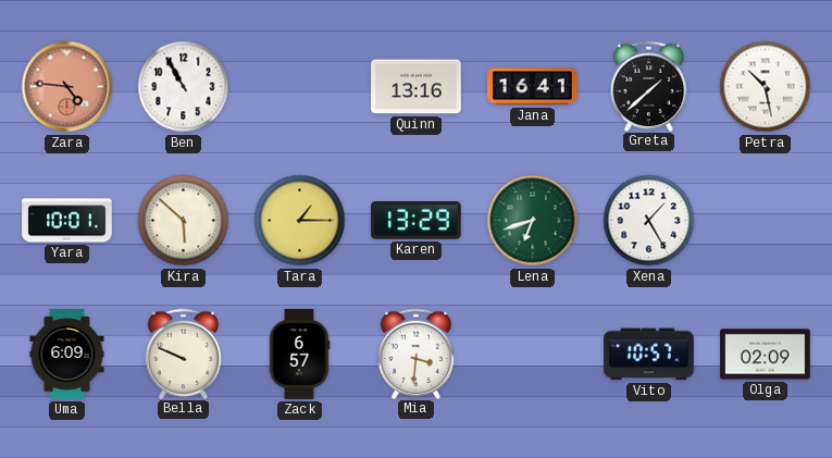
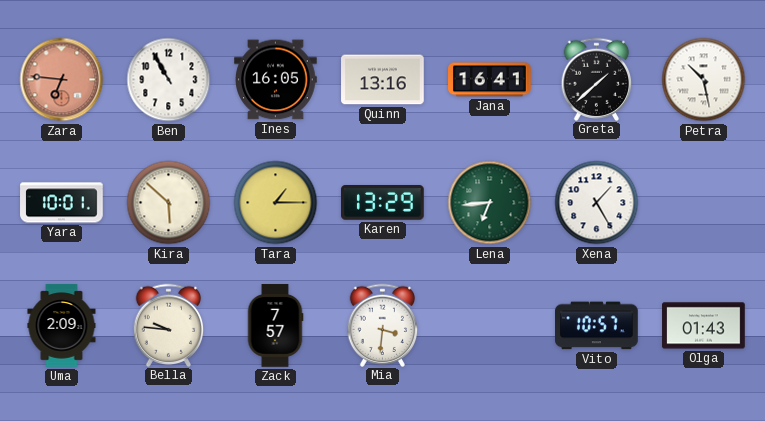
Zara: 4:46 -> 6:46 (62, 80)
Ines: none -> 16:05 (276, 80)
Lena: 6:42 -> 6:44 (490, 203)
Uma: 6:09 -> 2:09 (62, 326)
Bella: 9:49 -> 9:46 (169, 325)
Zack: 6:57 -> 7:57 (275, 326)
Olga: 02:09 -> 01:43 (704, 326)
